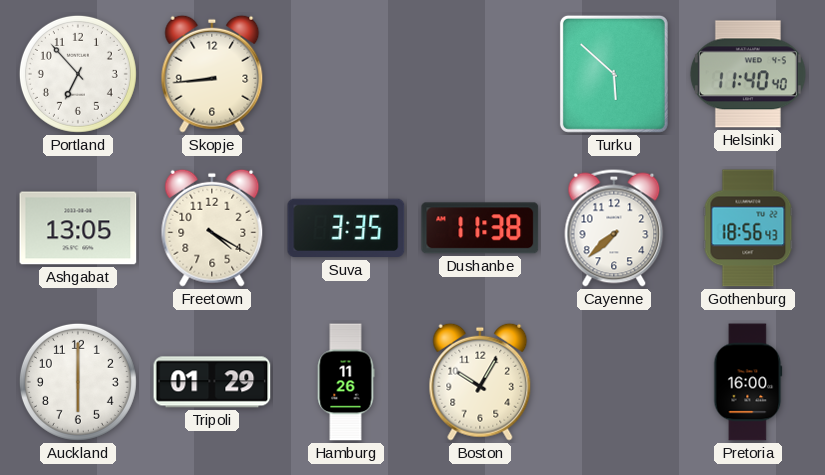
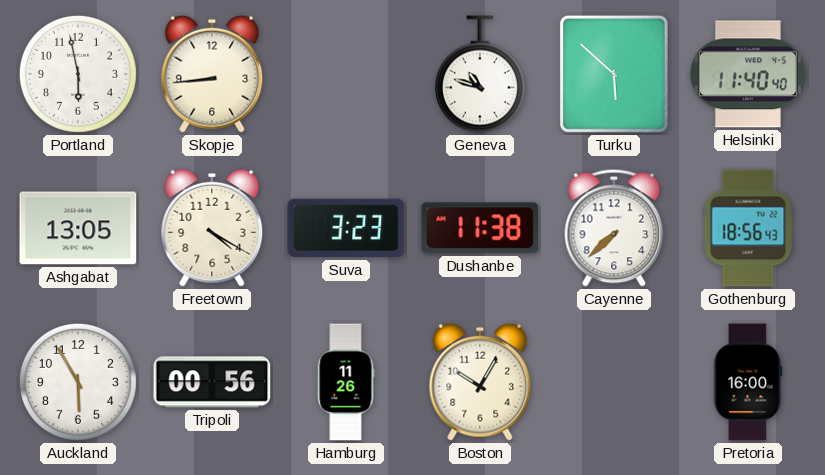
Portland: 6:53 -> 5:58 (78, 74)
Geneva: none -> 10:48 (480, 74)
Suva: 3:35 -> 3:23 (346, 228)
Auckland: 6:00 -> 5:55 (78, 382)
Tripoli: 01:29 -> 00:56 (212, 382)
